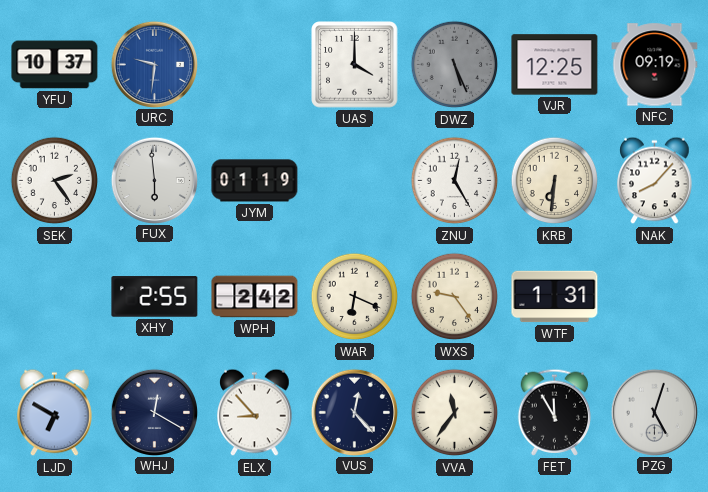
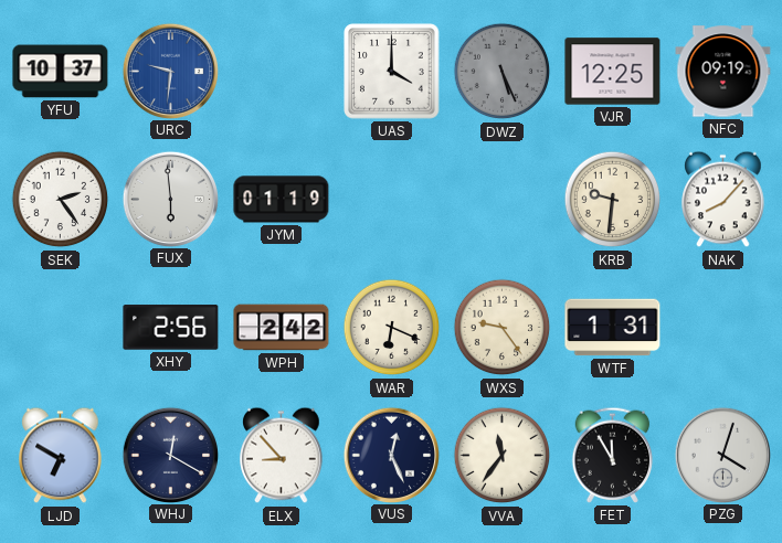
ZNU: 12:25 -> none (455, 181)
KRB: 6:31 -> 9:31 (613, 200)
XHY: 2:55 -> 2:56 (171, 328)
VUS: 12:23 -> 12:26 (391, 455)
PZG: 5:03 -> 4:03 (722, 455)
